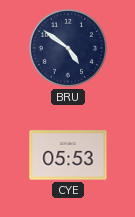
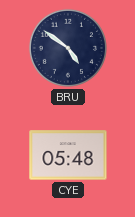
CYE: 05:53 -> 05:48 (68, 155)
